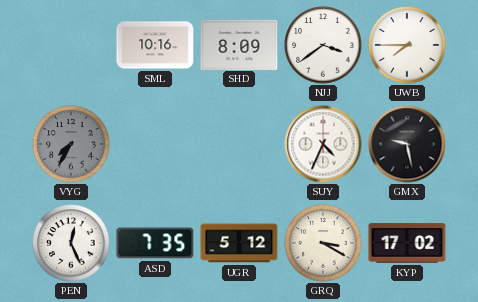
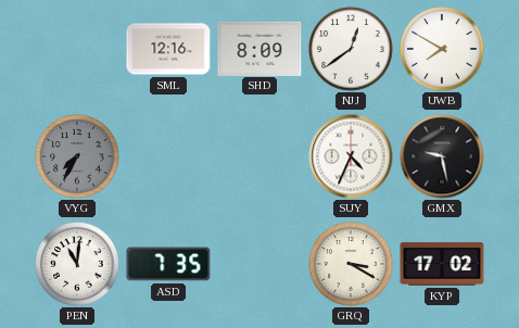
SML: 10:16 -> 12:16 (168, 49)
NJJ: 3:39 -> 12:39 (351, 49)
UWB: 7:45 -> 7:50 (442, 49)
PEN: 12:26 -> 11:01 (77, 264)
UGR: 5:12 -> none (239, 243)
